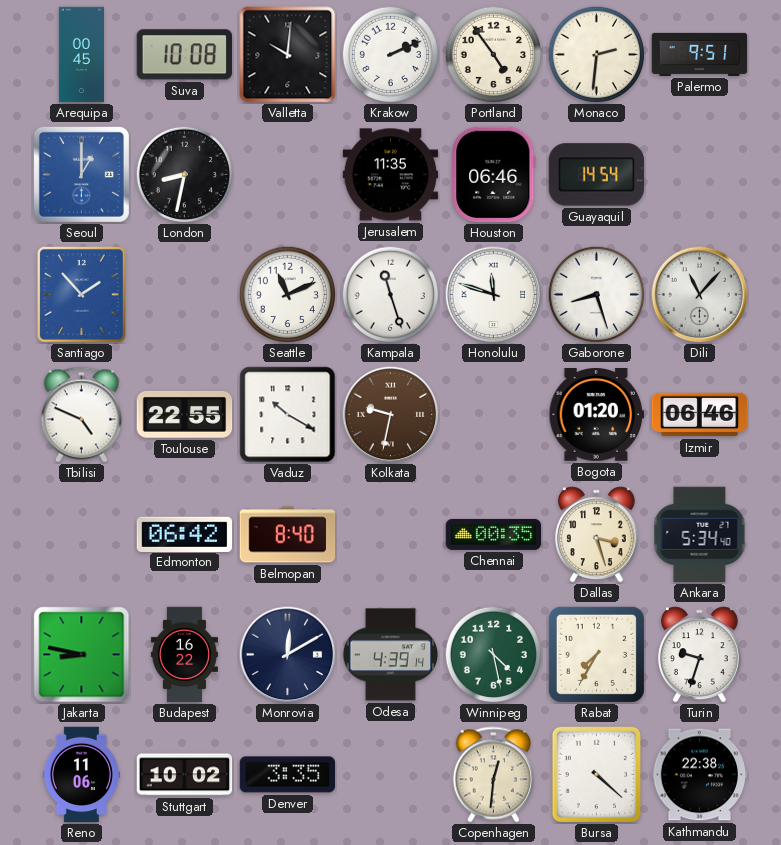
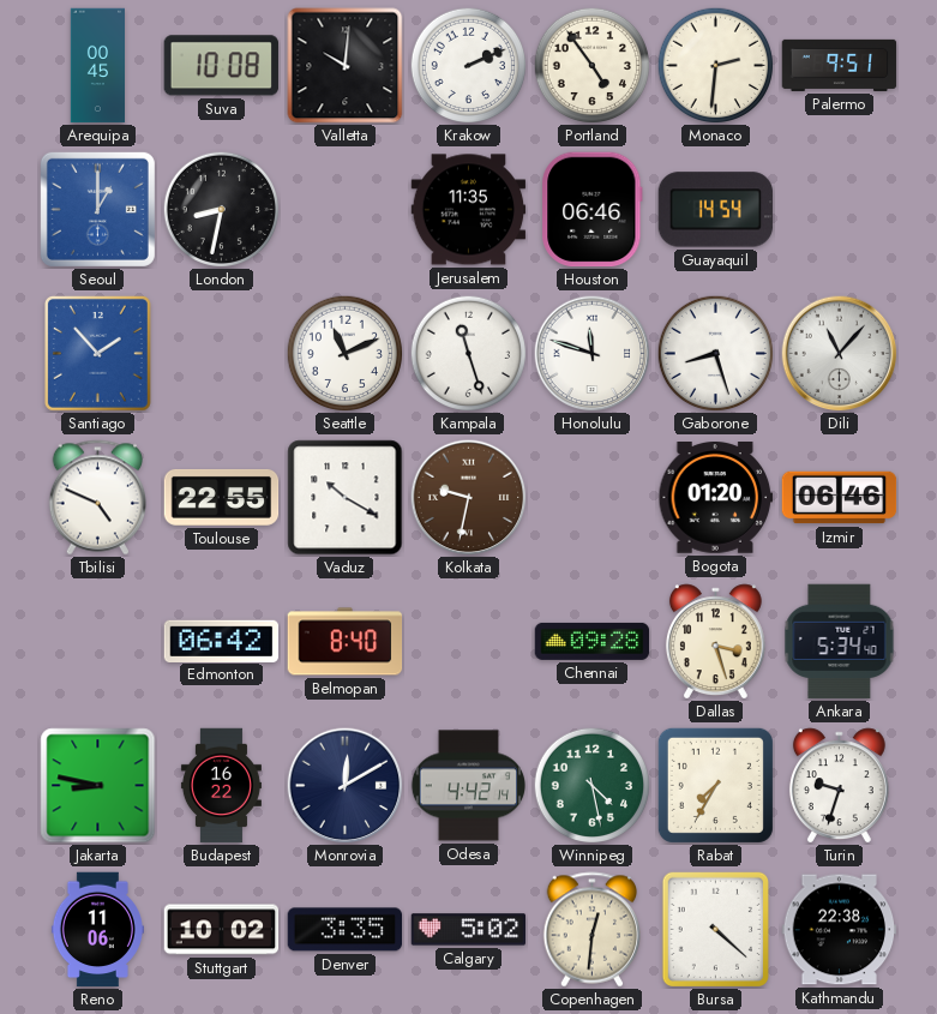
Chennai: 00:35 -> 09:28 (593, 641)
Odesa: 4:39 -> 4:42 (468, 786)
Calgary: none -> 5:02 (469, 930)
